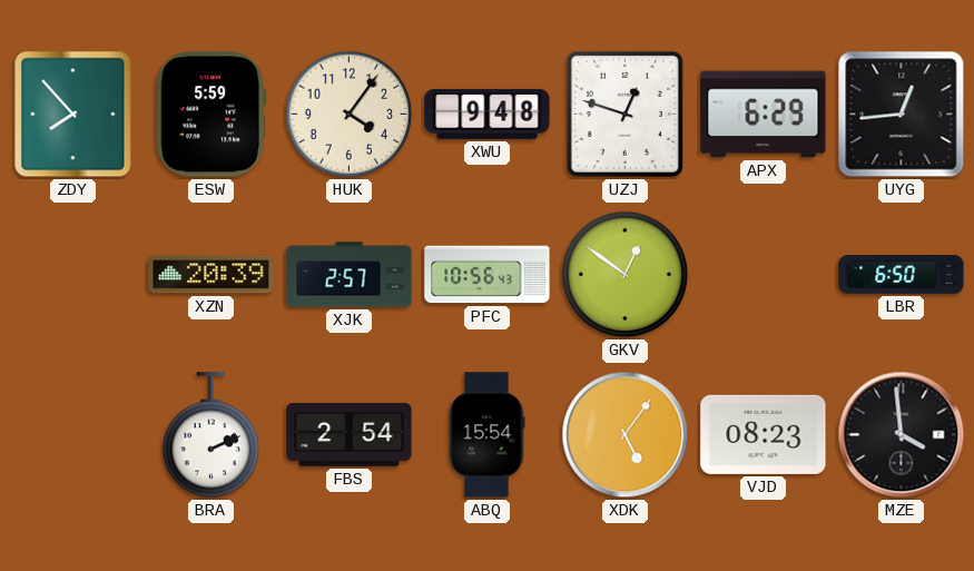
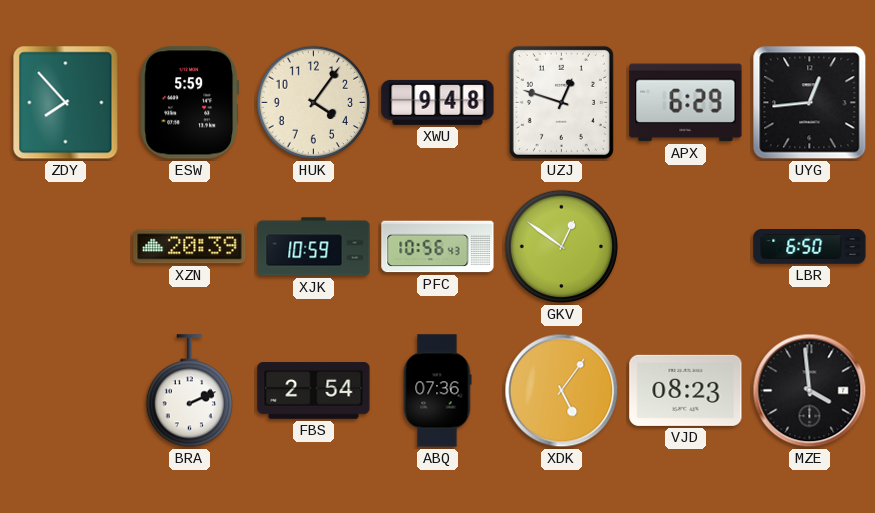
XJK: 2:57 -> 10:59 (314, 247)
ABQ: 15:54 -> 07:36 (437, 391)
